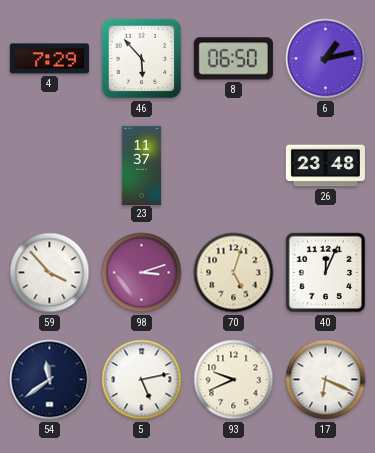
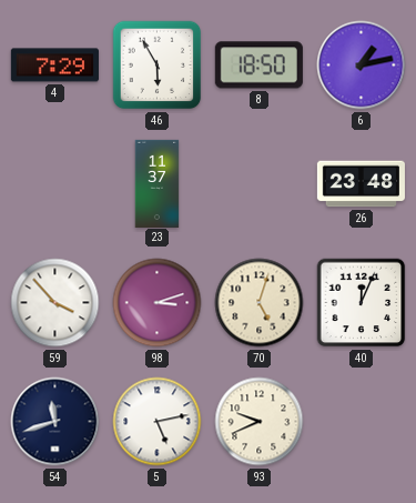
46: 5:53 -> 5:55 (158, 66)
8: 06:50 -> 18:50 (258, 66)
54: 11:39 -> 11:42 (55, 422)
17: 6:19 -> none (326, 380)
